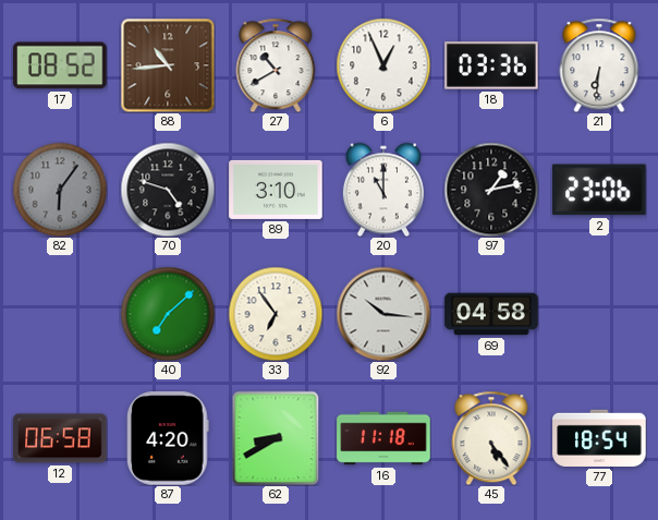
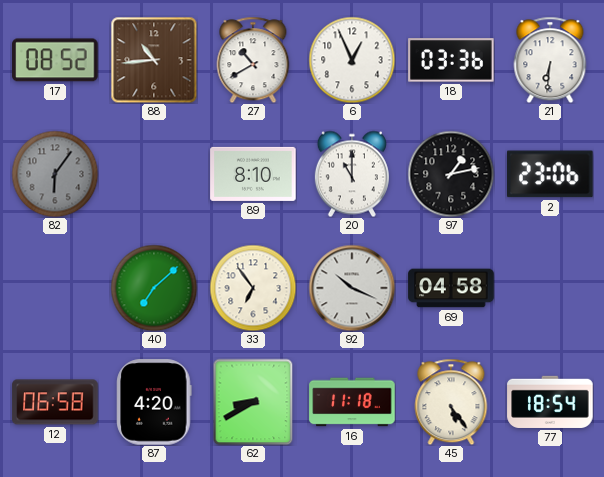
70: 4:48 -> none (168, 190)
89: 3:10 -> 8:10 (253, 174)
92: 10:16 -> 10:19 (352, 288)
